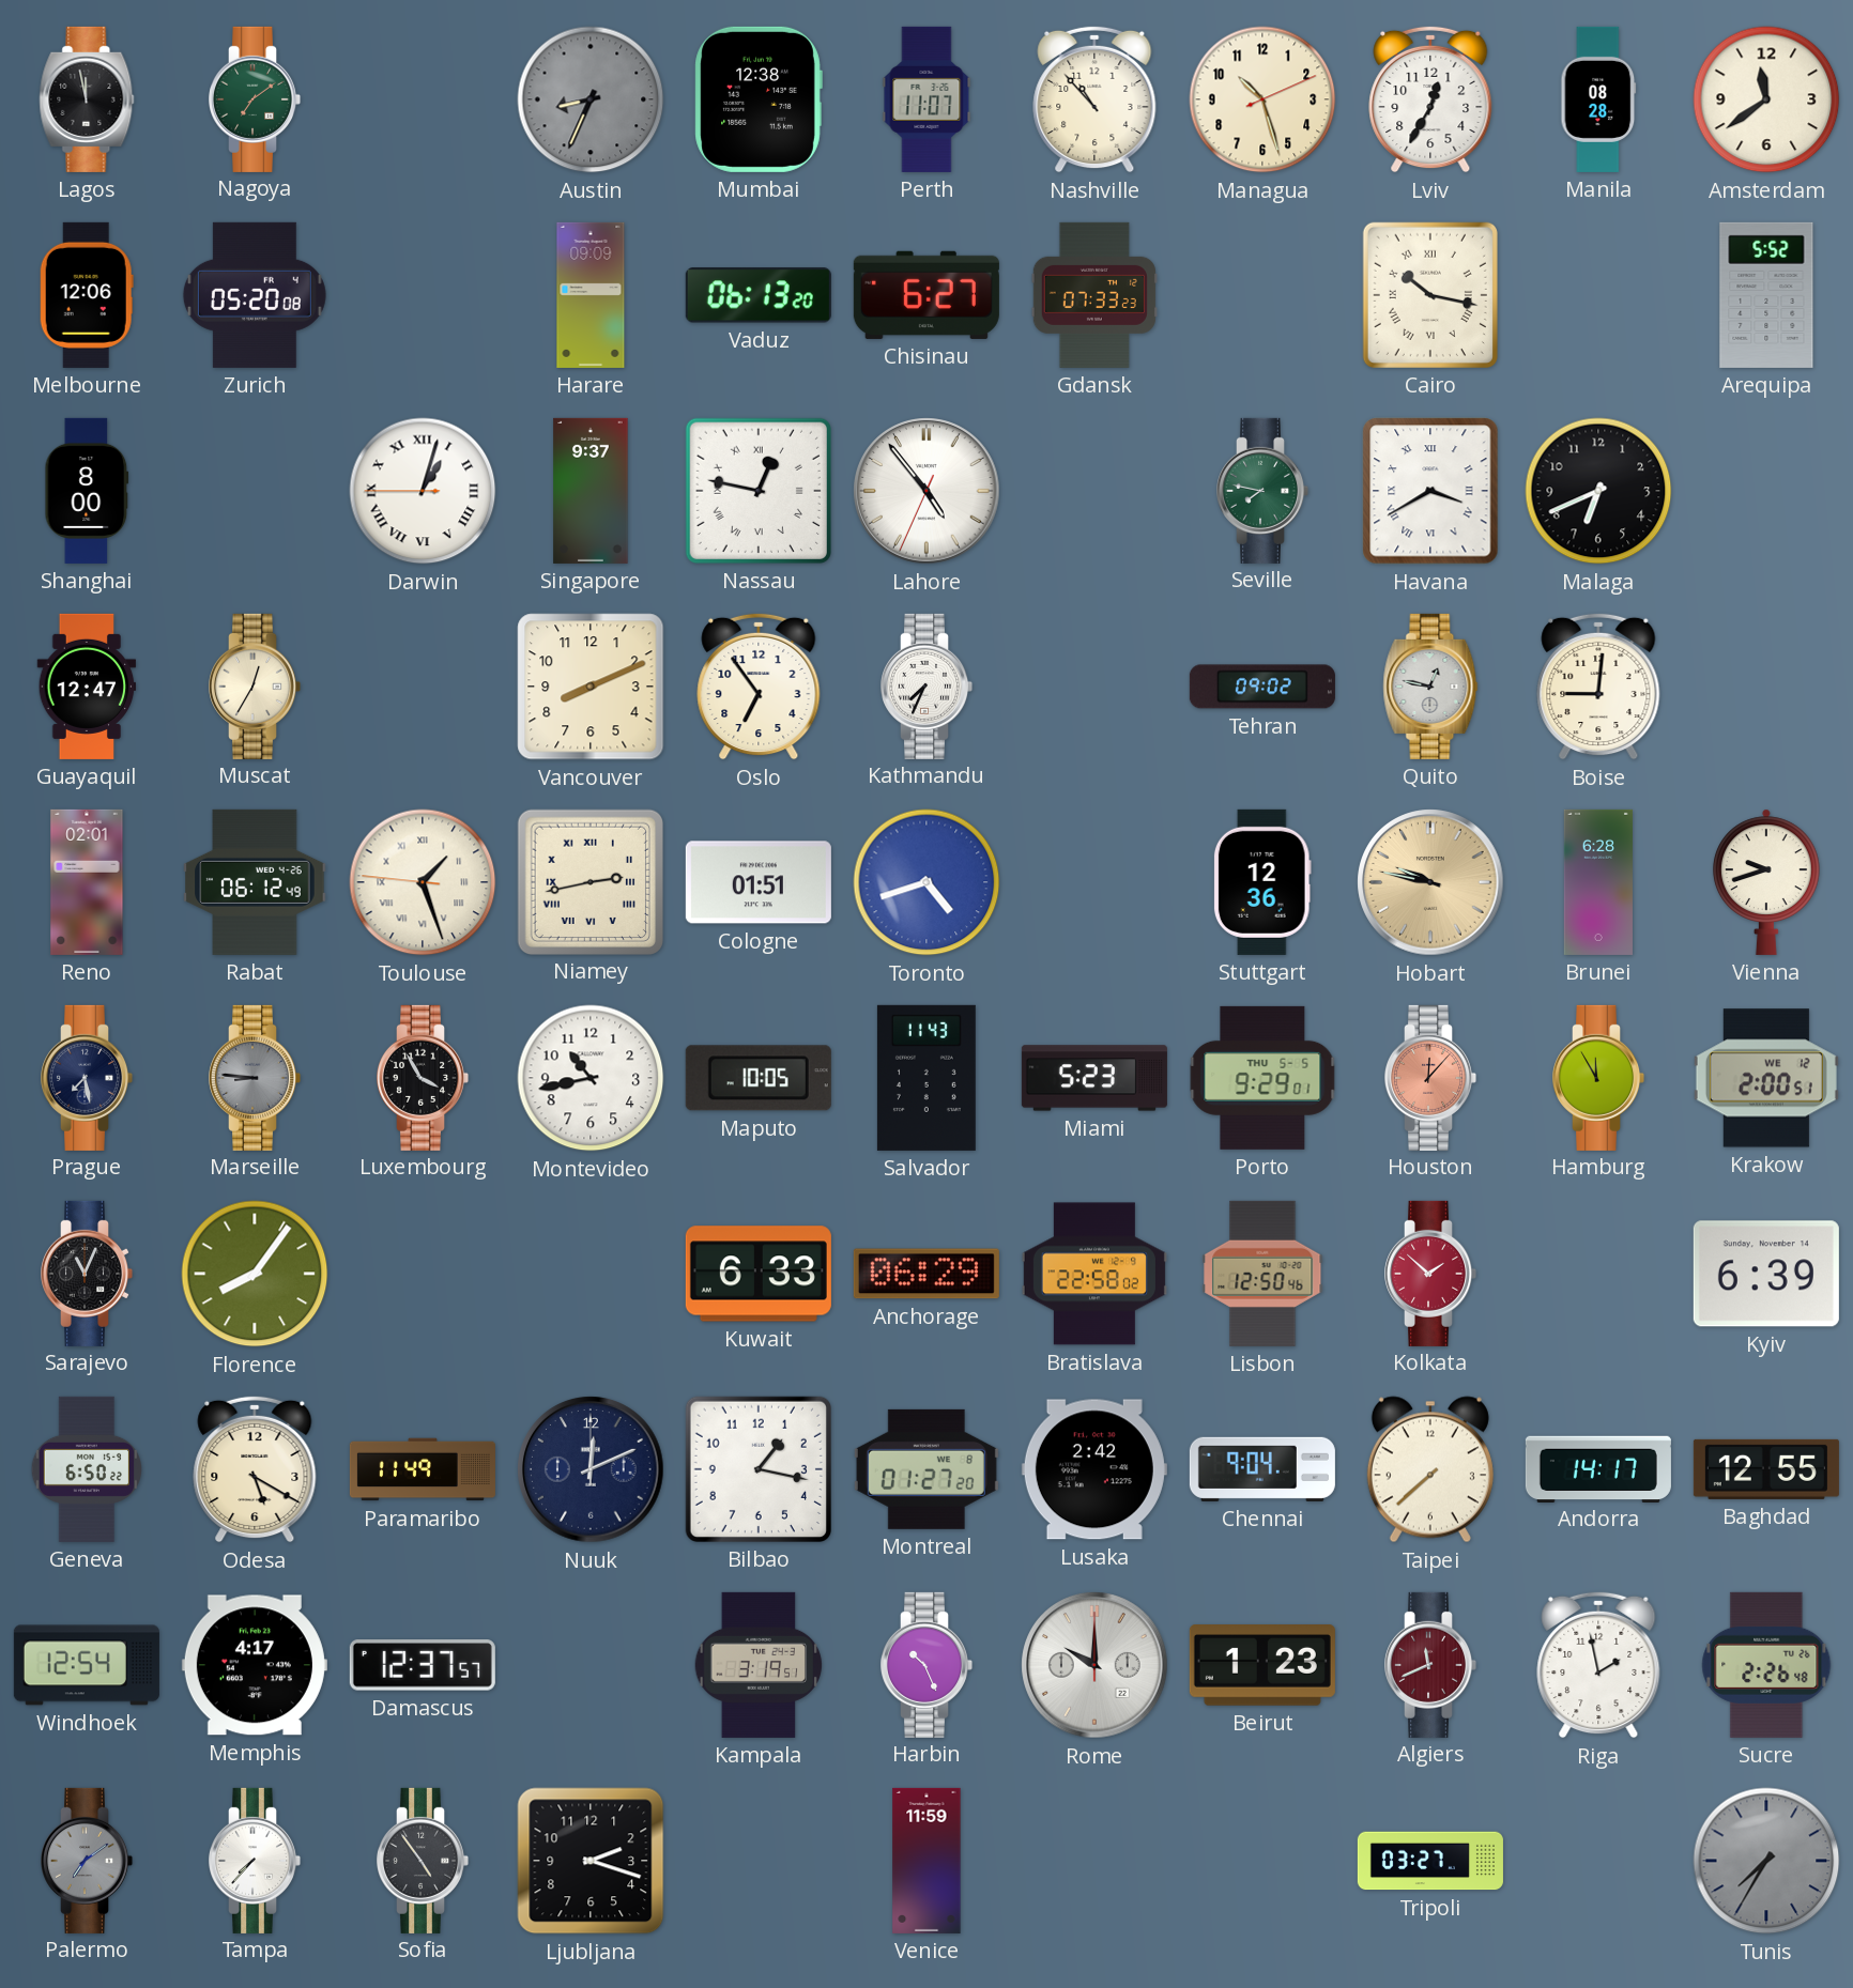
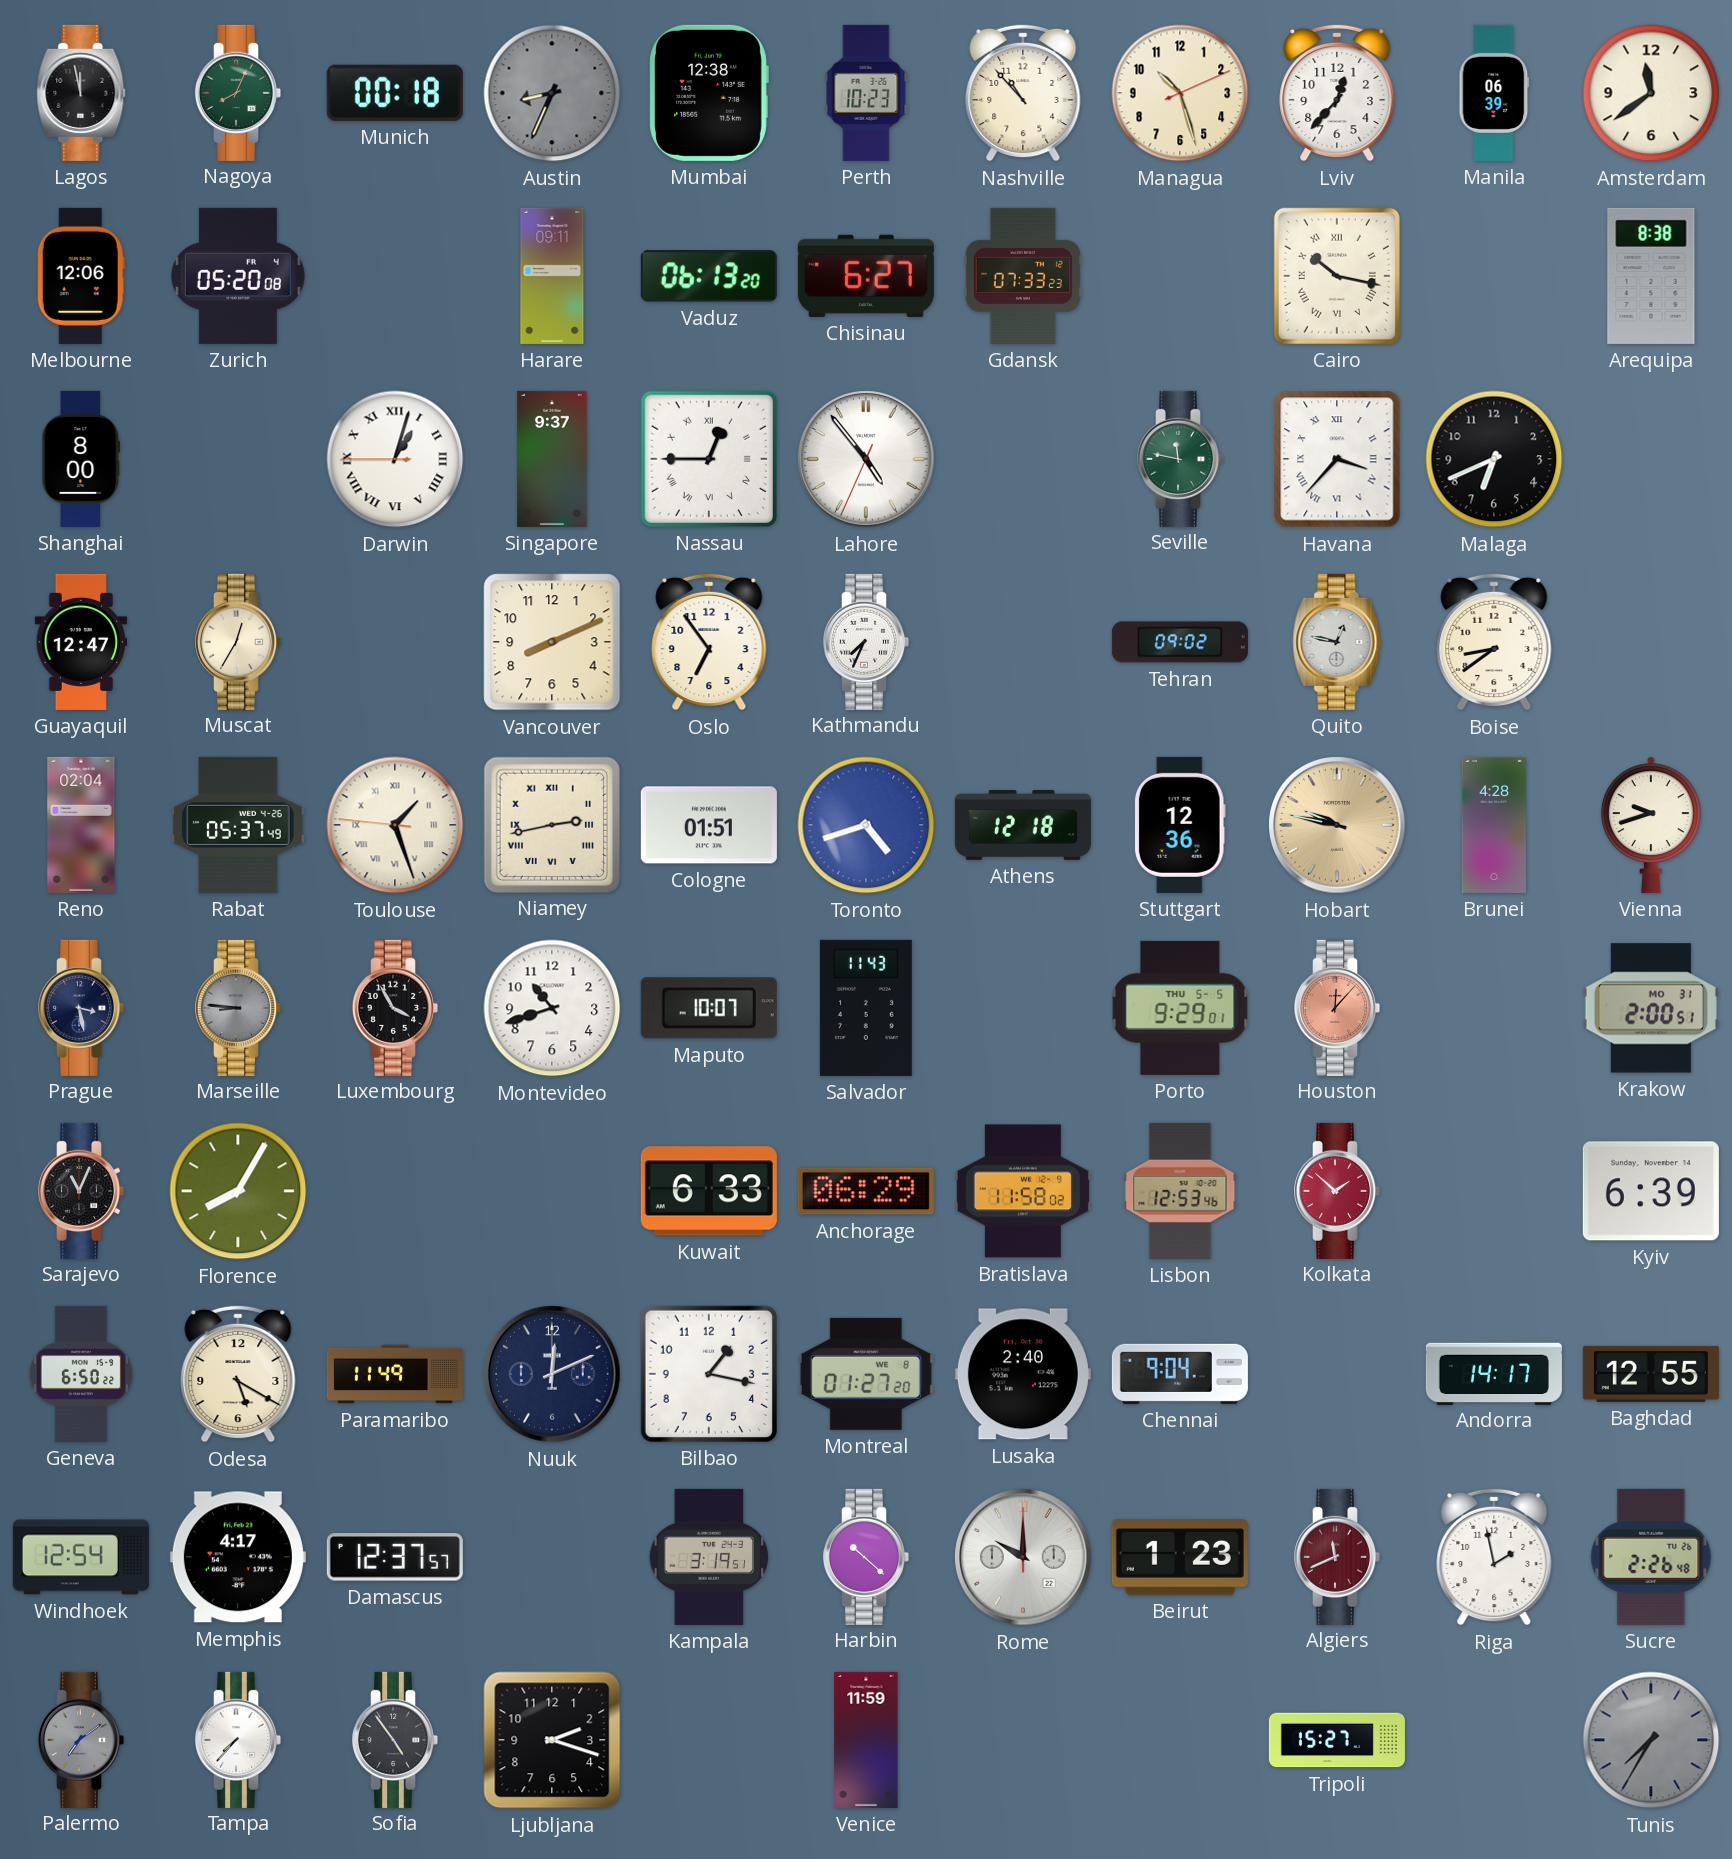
Nagoya: 7:09 -> 8:04 (239, 93)
Munich: none -> 00:18 (395, 93)
Perth: 11:07 -> 10:23 (866, 93)
Lviv: 12:35 -> 12:37 (1337, 93)
Manila: 08:28 -> 06:39 (1494, 93)
Harare: 09:09 -> 09:11 (552, 276)
Arequipa: 5:52 -> 8:38 (1651, 276)
Nassau: 12:47 -> 12:45 (709, 459)
Seville: 7:47 -> 11:47 (1181, 459)
Havana: 3:40 -> 3:37 (1337, 459)
Boise: 9:01 -> 8:39 (1494, 642)
Reno: 02:01 -> 02:04 (81, 825)
Rabat: 06:12 -> 05:37 (238, 825)
Athens: none -> 12:18 (1023, 826)
Brunei: 6:28 -> 4:28 (1494, 825)
Prague: 7:28 -> 3:28 (82, 1008)
Montevideo: 10:43 -> 10:42 (552, 1008)
Maputo: 10:05 -> 10:07 (709, 1008)
Miami: 5:23 -> none (1094, 1078)
Hamburg: 11:55 -> none (1599, 1078)
Krakow date: WE 12 -> MO 31 (1651, 1008)
Florence: 8:06 -> 8:05 (238, 1191)
Bratislava: 22:58 -> 11:58 (1023, 1191)
Lisbon: 12:50 -> 12:53 (1180, 1191)
Lusaka: 2:42 -> 2:40 (1023, 1374)
Taipei: 7:38 -> none (1430, 1469)
Harbin: 10:26 -> 10:22 (867, 1557)
Tripoli: 03:27 -> 15:27 (1337, 1740)
